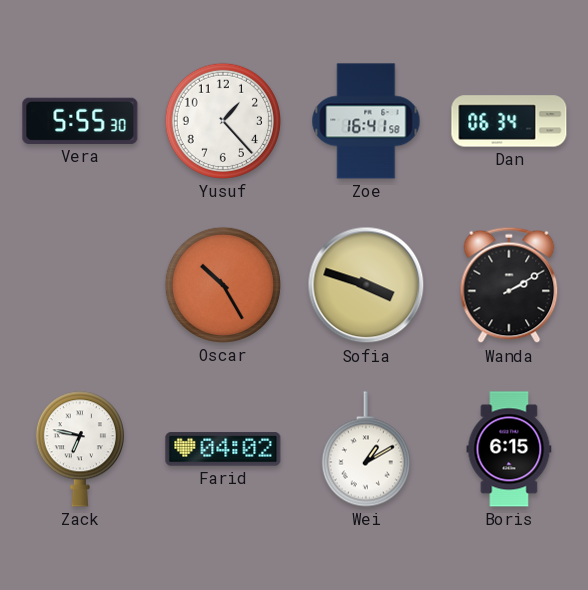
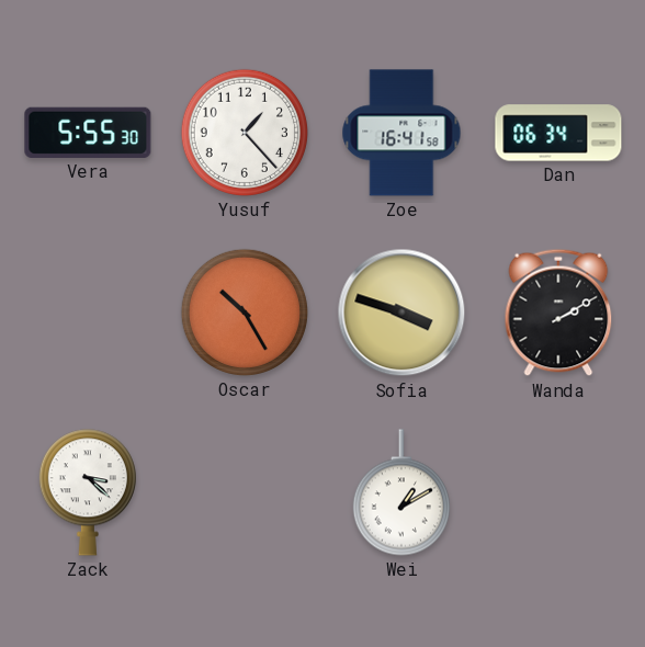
Zack: 6:47 -> 3:22 (88, 492)
Farid: 04:02 -> none (223, 449)
Boris: 6:15 -> none (509, 449)
